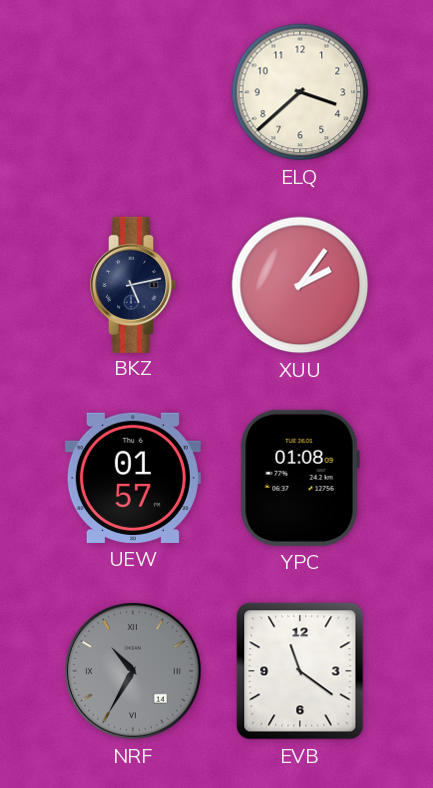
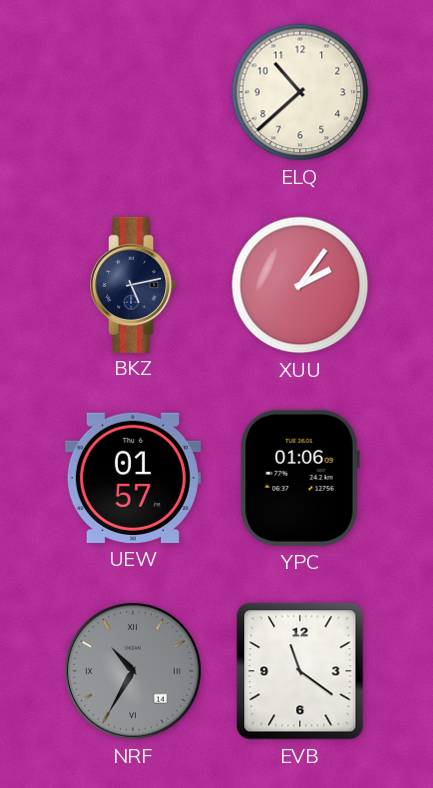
ELQ: 3:38 -> 10:38 (300, 92)
YPC: 01:08 -> 01:06 (300, 478)
